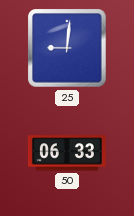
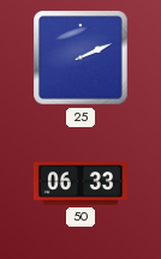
25: 9:01 -> 2:11 (80, 58)
